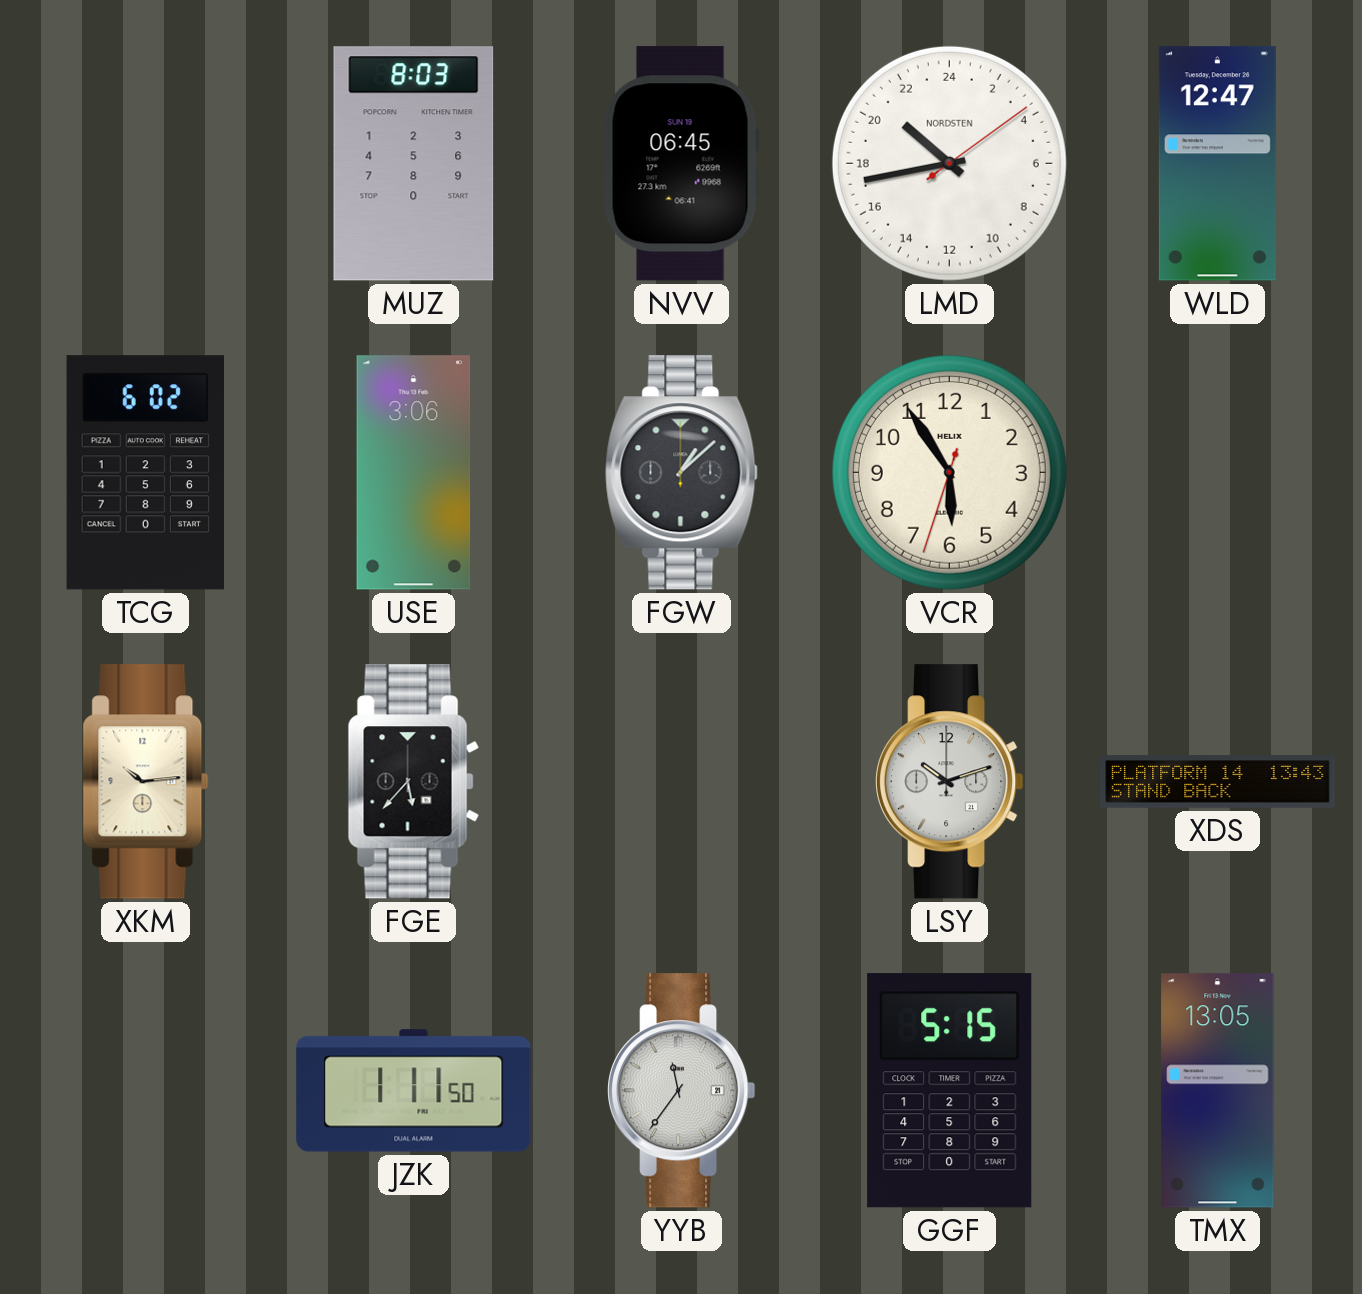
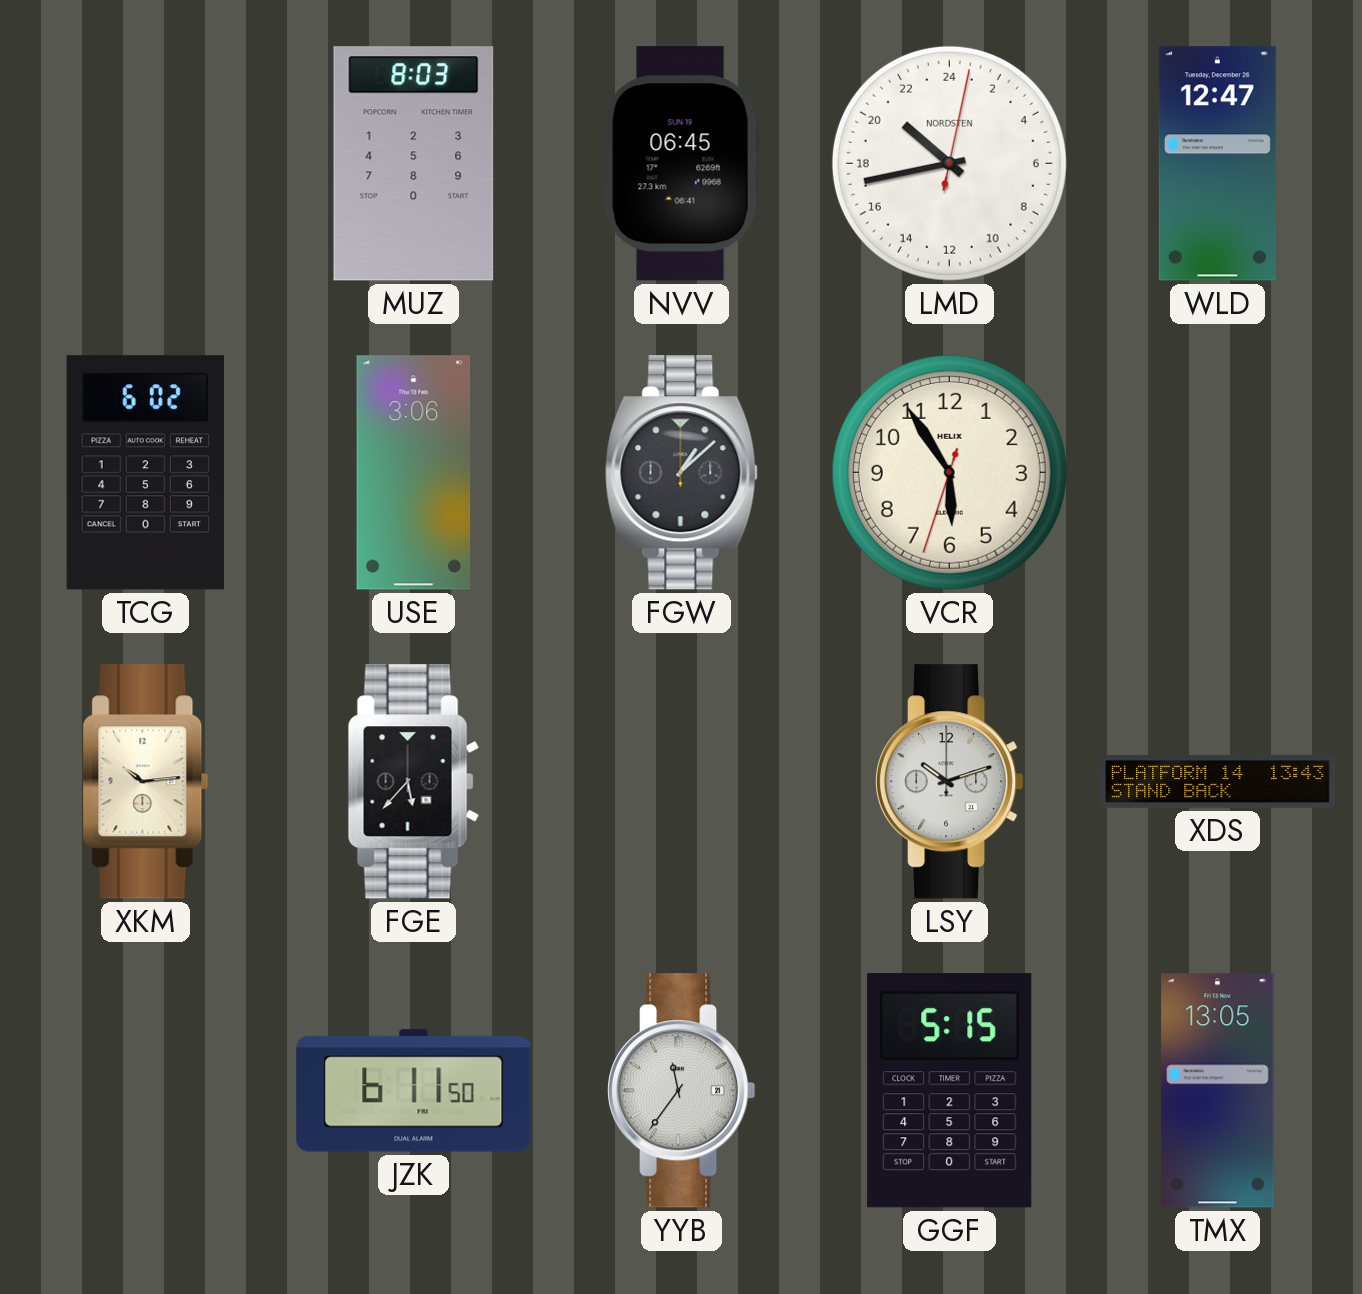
LMD: 20:43:09 -> 20:43:02 (949, 163)
JZK: 1:11 -> 6:11 (414, 1091)
